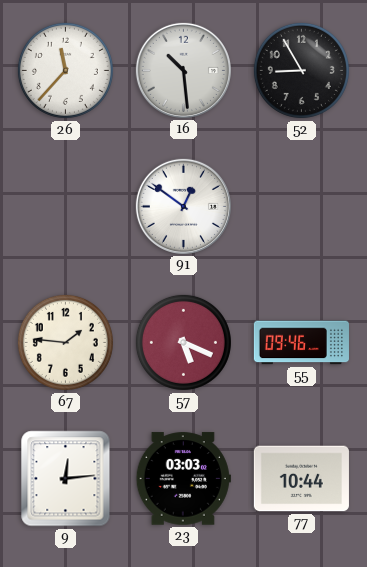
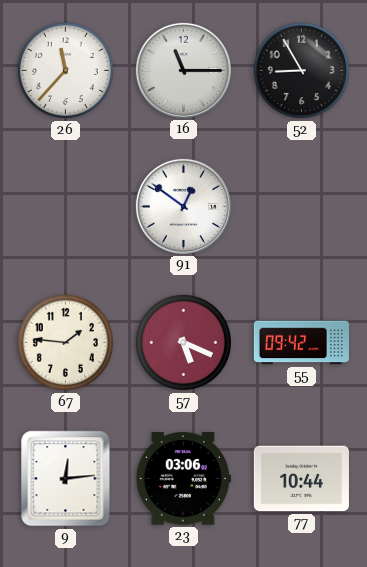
16: 10:29 -> 11:15 (183, 70)
55: 09:46 -> 09:42 (301, 343)
23: 03:03 -> 03:06 (183, 479)
